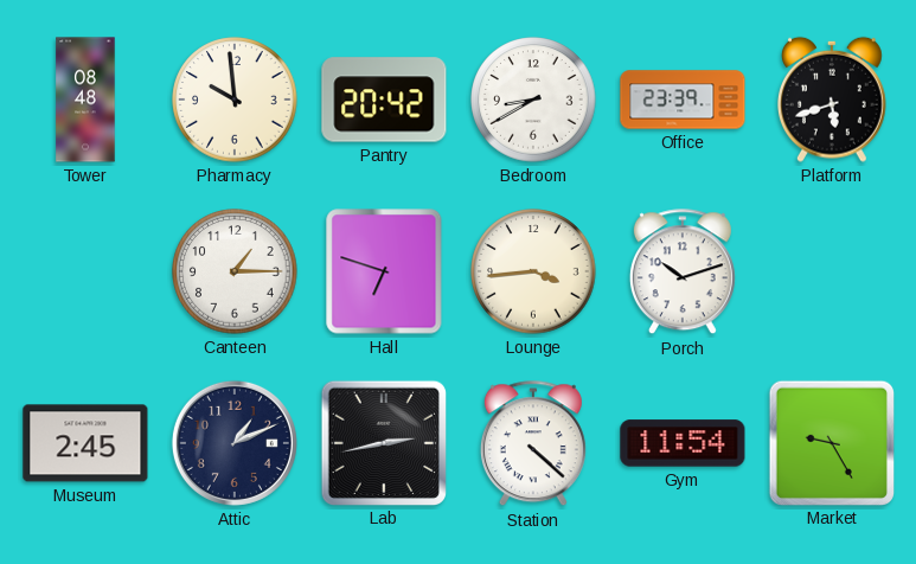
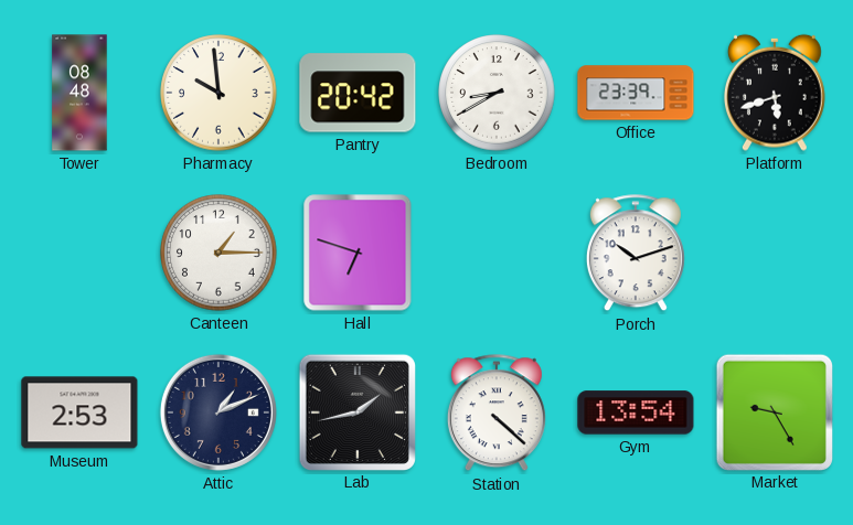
Lounge: 3:44 -> none (533, 271)
Museum: 2:45 -> 2:53 (79, 413)
Lab: 2:43 -> 1:43 (356, 411)
Gym: 11:54 -> 13:54 (636, 413)
